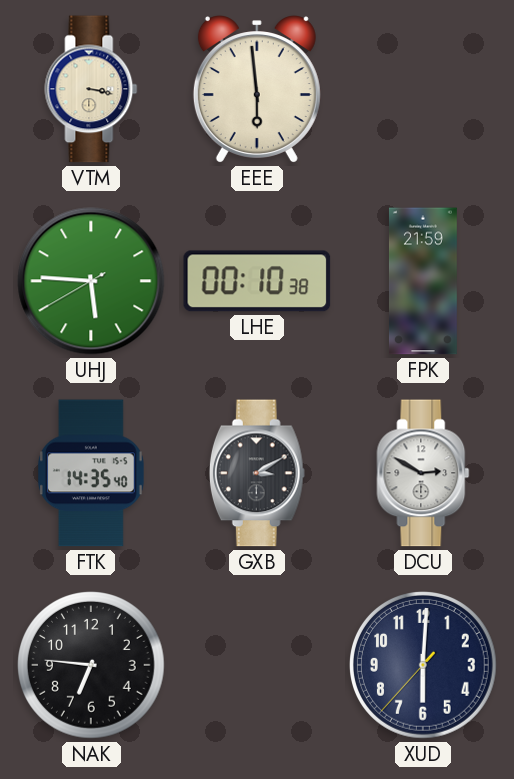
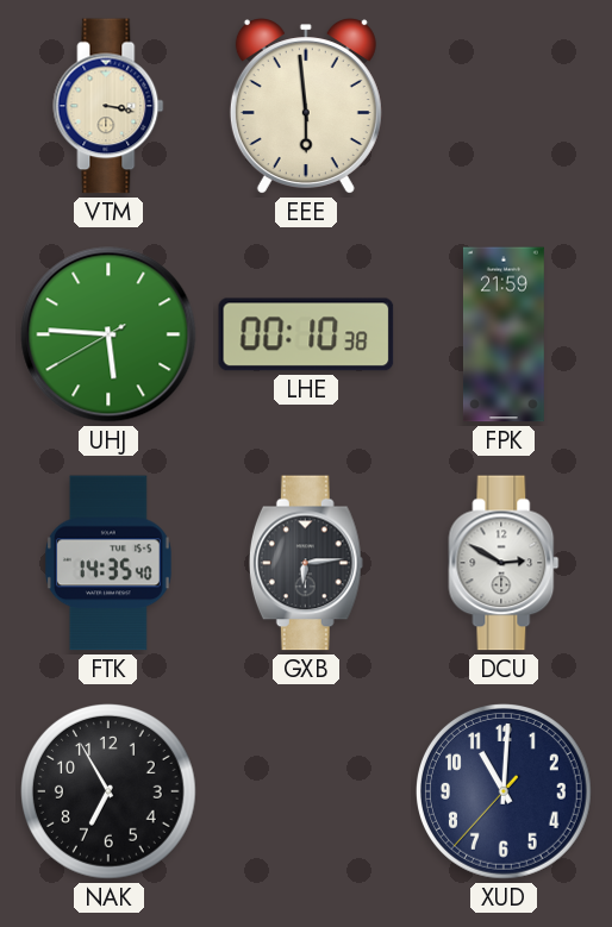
GXB: 3:10 -> 6:14 (306, 563)
NAK: 6:46 -> 6:55 (110, 793)
XUD: 6:00 -> 11:00 (505, 793)
